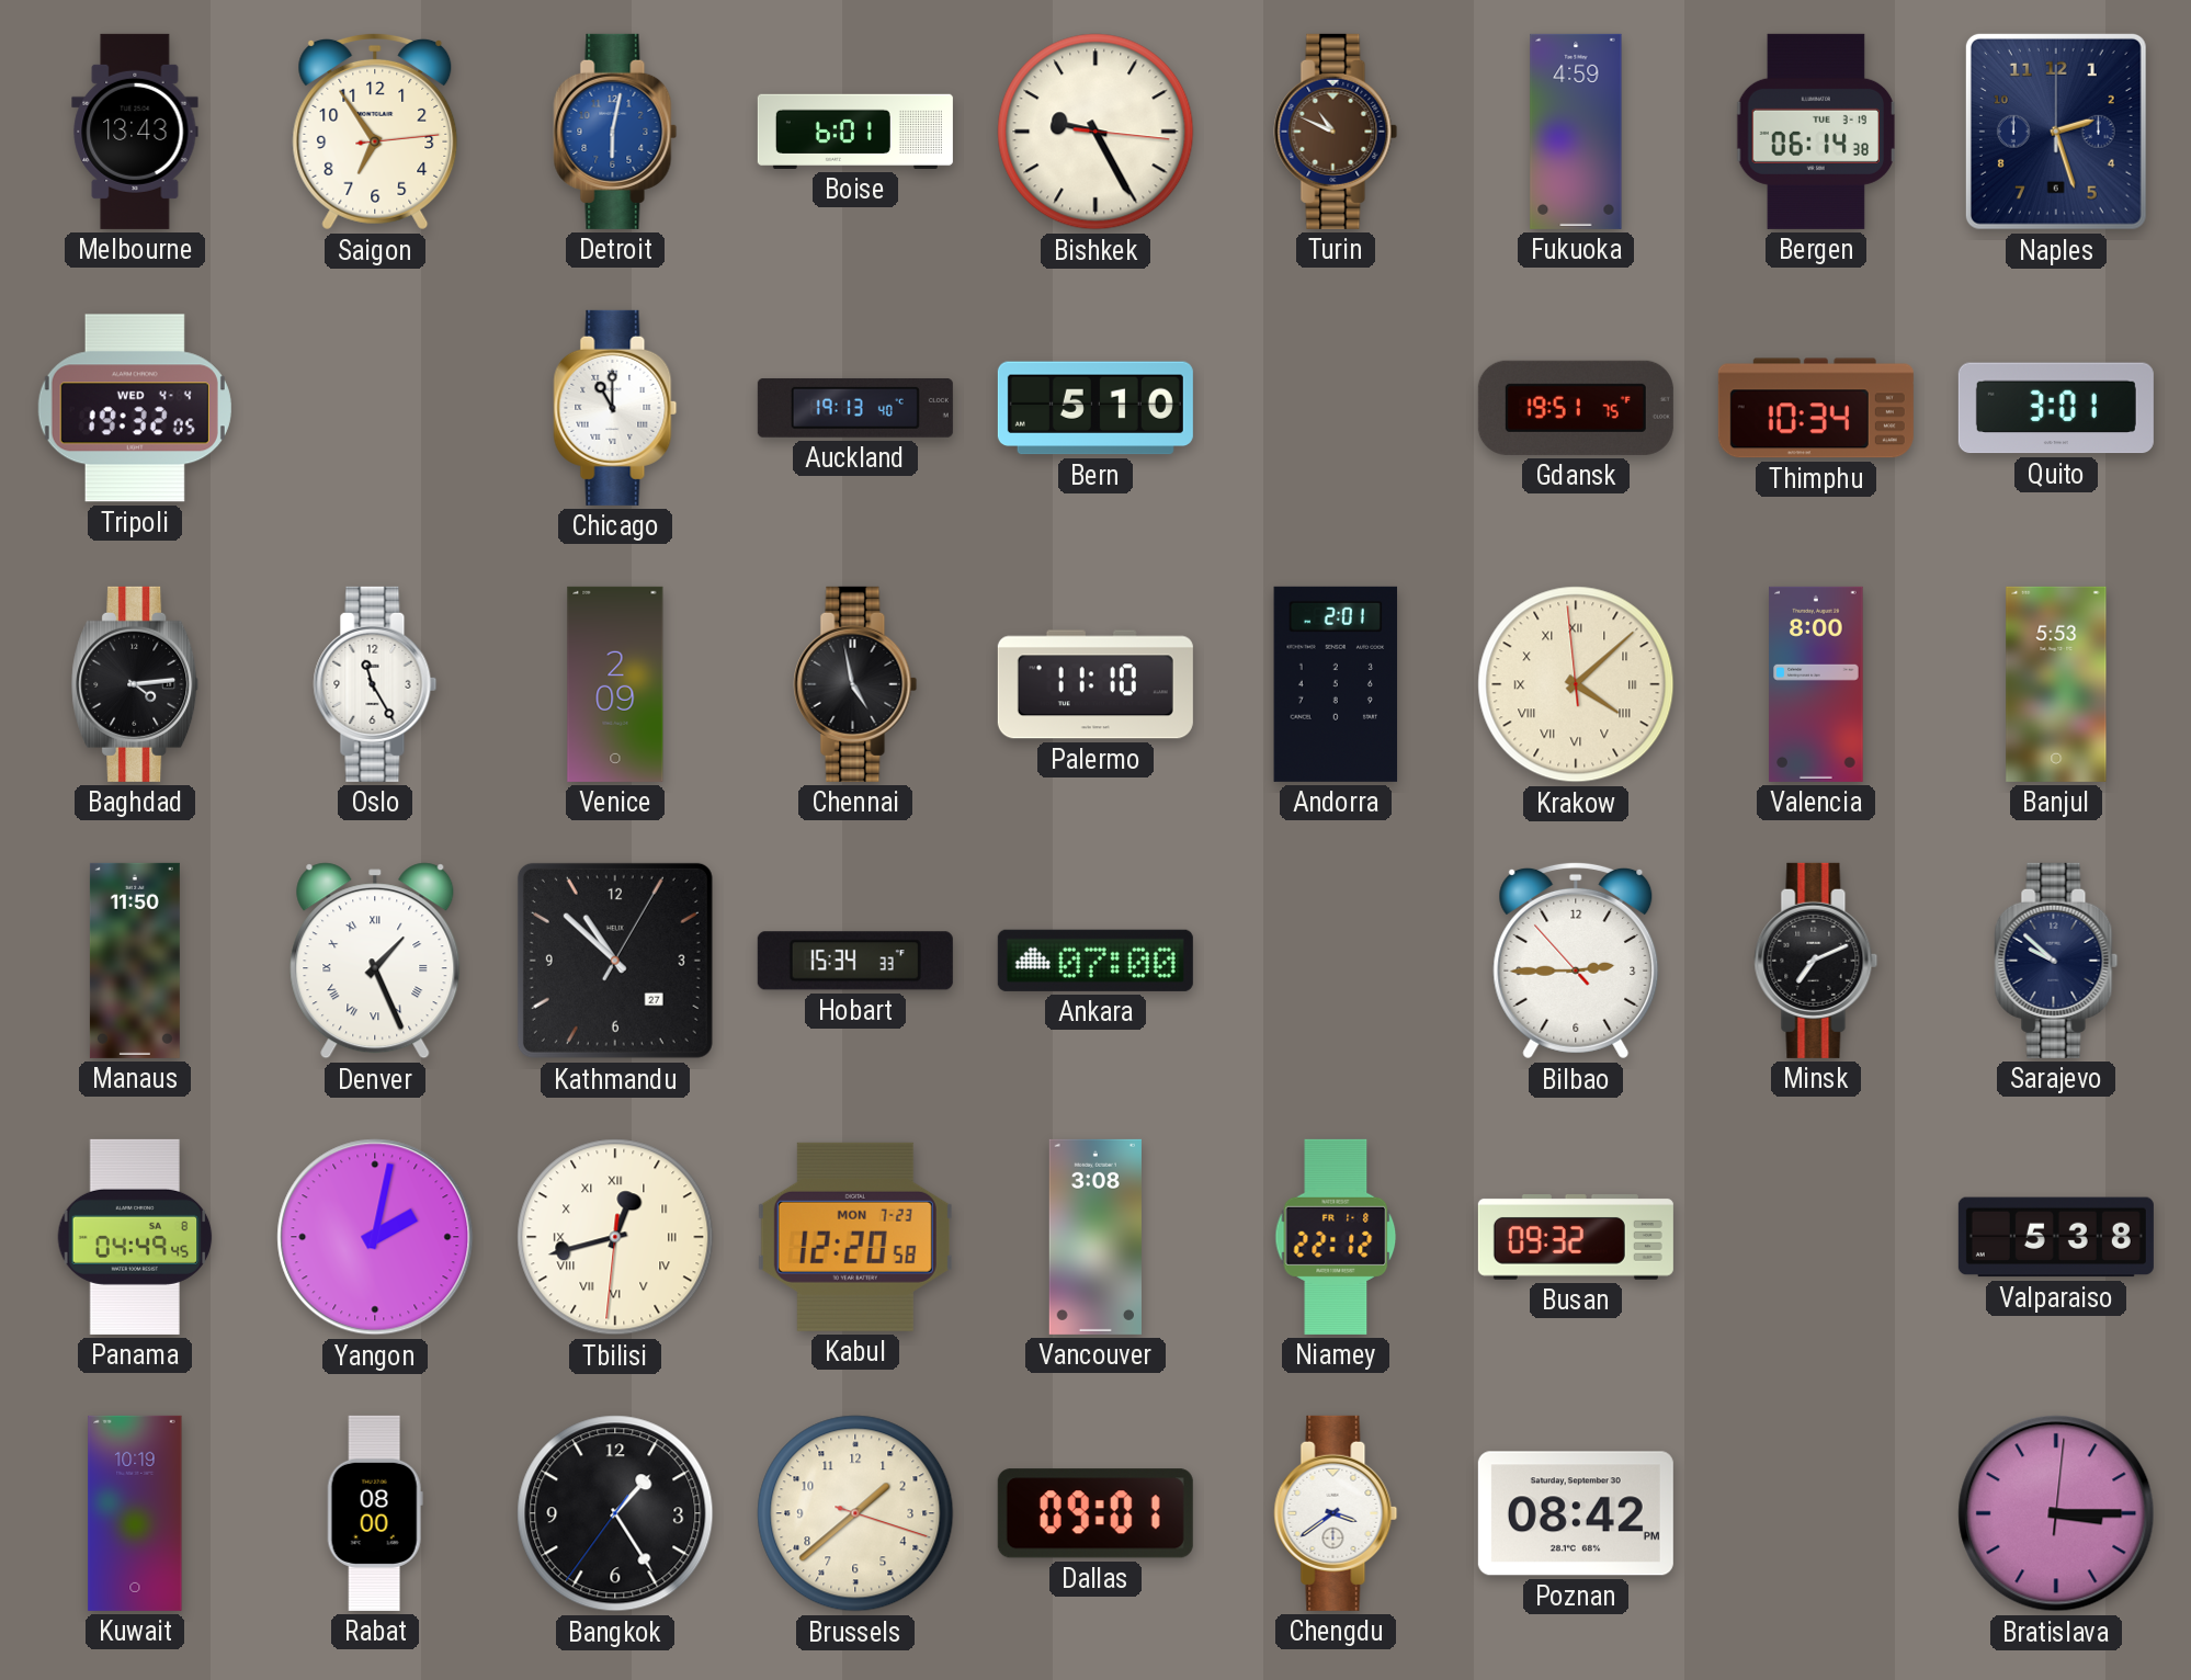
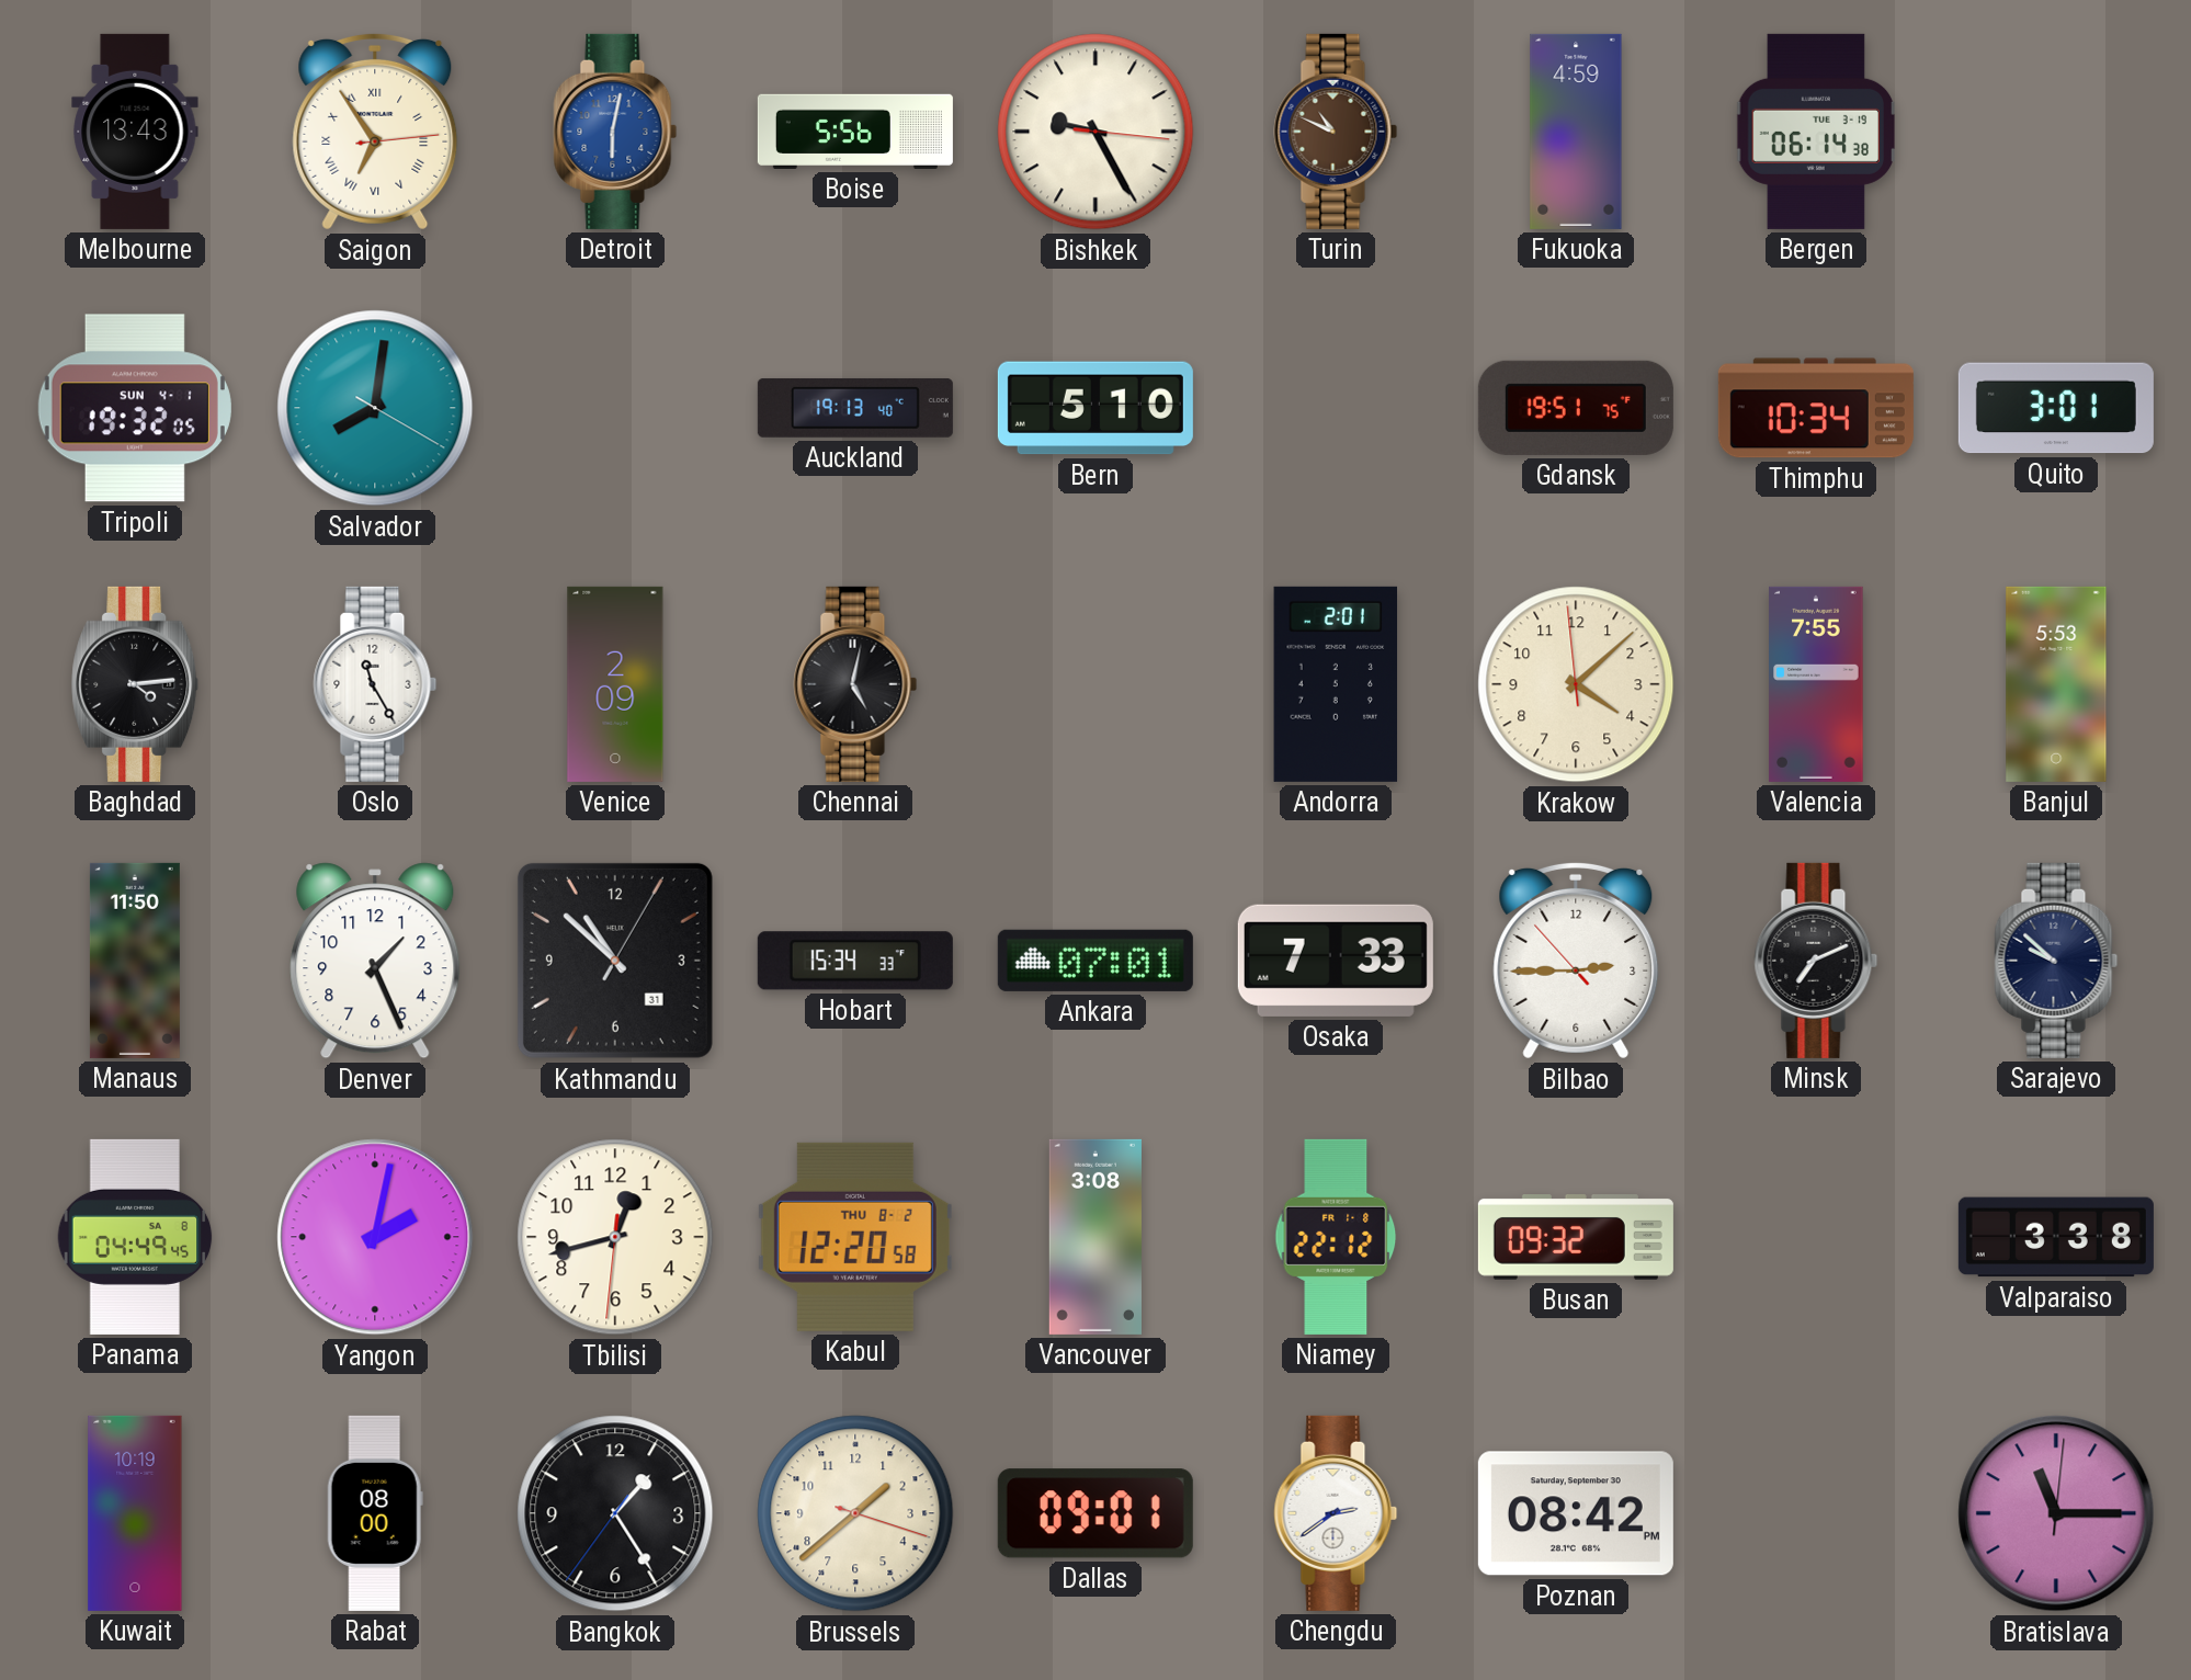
Saigon numerals: Arabic -> Roman (375, 132)
Boise: 6:01 -> 5:56 (855, 132)
Naples: 2:27 -> none (2056, 132)
Tripoli date: WED 4-4 -> SUN 4-1 (135, 408)
Salvador: none -> 8:01 (375, 408)
Chicago: 11:00 -> none (615, 408)
Chennai: 4:58 -> 5:02 (855, 684)
Palermo: 11:10 -> none (1095, 684)
Krakow numerals: Roman -> Arabic (1576, 684)
Valencia: 8:00 -> 7:55 (1816, 684)
Denver numerals: Roman -> Arabic (375, 961)
Kathmandu date: 27 -> 31 (615, 961)
Ankara: 07:00 -> 07:01 (1095, 961)
Osaka: none -> 7:33 (1336, 961)
Tbilisi numerals: Roman -> Arabic (615, 1237)
Kabul date: MON 7-23 -> THU 8-2 (855, 1237)
Valparaiso: 5:38 -> 3:38 (2056, 1237)
Chengdu: 3:39 -> 2:39 (1336, 1513)
Bratislava: 3:15 -> 11:15 (2056, 1513)
